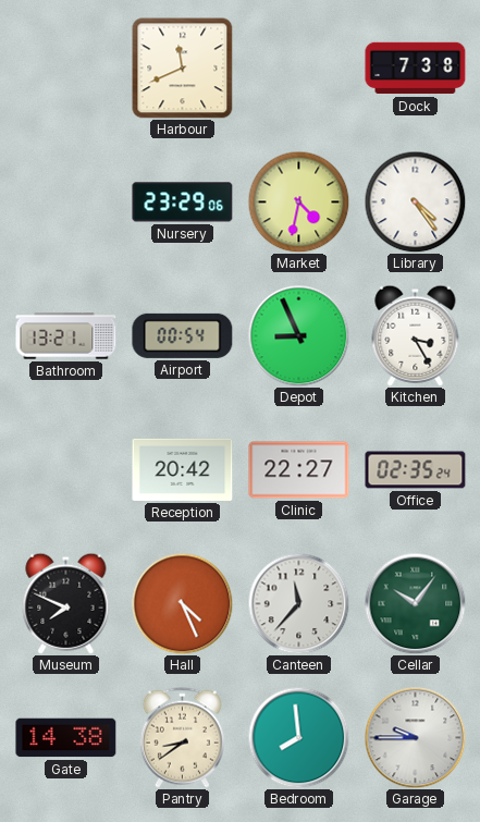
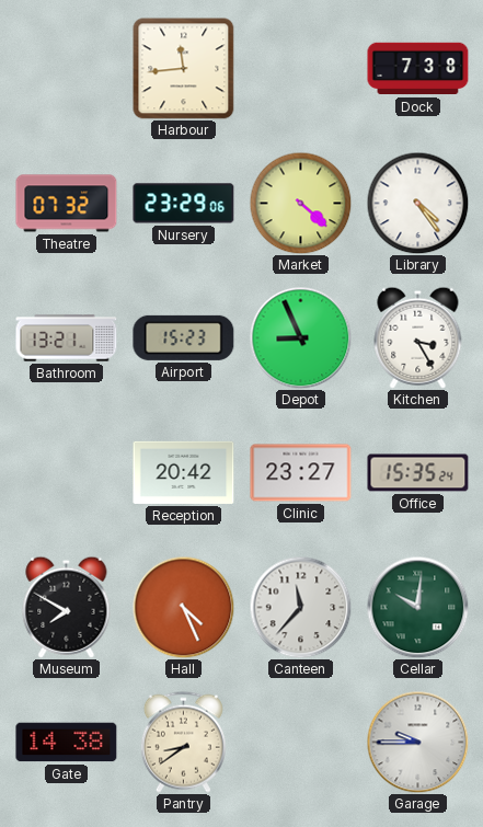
Harbour: 11:41 -> 11:44 (184, 69)
Theatre: none -> 07:32 (67, 204)
Market: 4:32 -> 4:22 (300, 203)
Airport: 00:54 -> 15:23 (184, 337)
Clinic: 22:27 -> 23:27 (301, 473)
Office: 02:35 -> 15:35 (418, 473)
Museum: 7:49 -> 7:50 (67, 607)
Cellar: 10:06 -> 10:01 (417, 607)
Bedroom: 7:59 -> none (298, 737)
